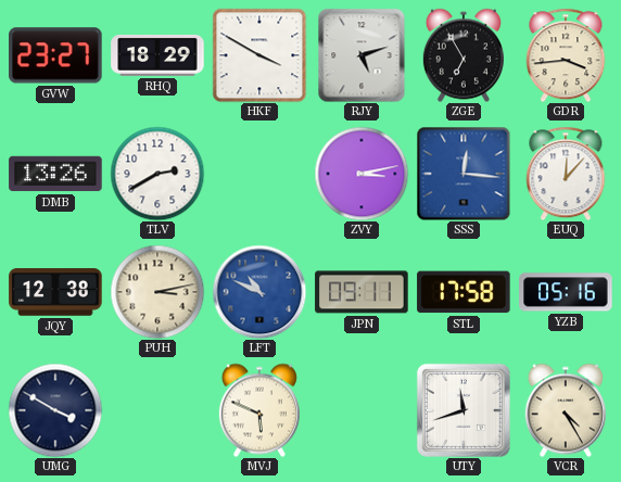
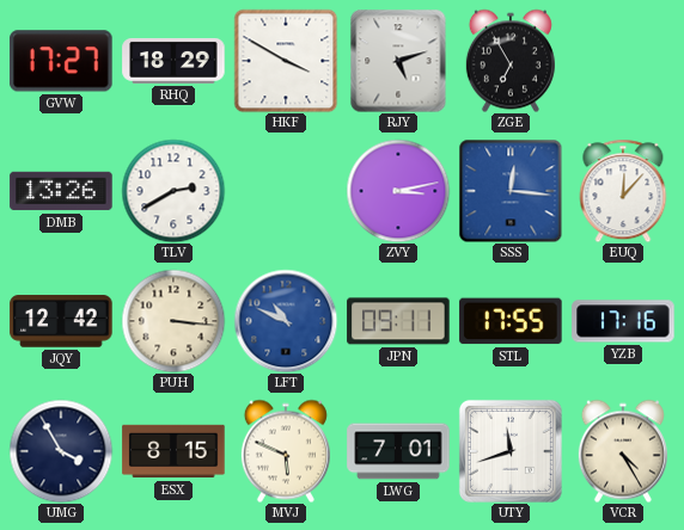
GVW: 23:27 -> 17:27 (61, 61)
GDR: 3:44 -> none (566, 55)
JQY: 12:38 -> 12:42 (61, 321)
PUH: 3:13 -> 3:16 (173, 321)
STL: 17:58 -> 17:55 (511, 321)
YZB: 05:16 -> 17:16 (623, 321)
UMG: 3:50 -> 3:55 (61, 451)
ESX: none -> 8:15 (173, 451)
LWG: none -> 7:01 (398, 451)
